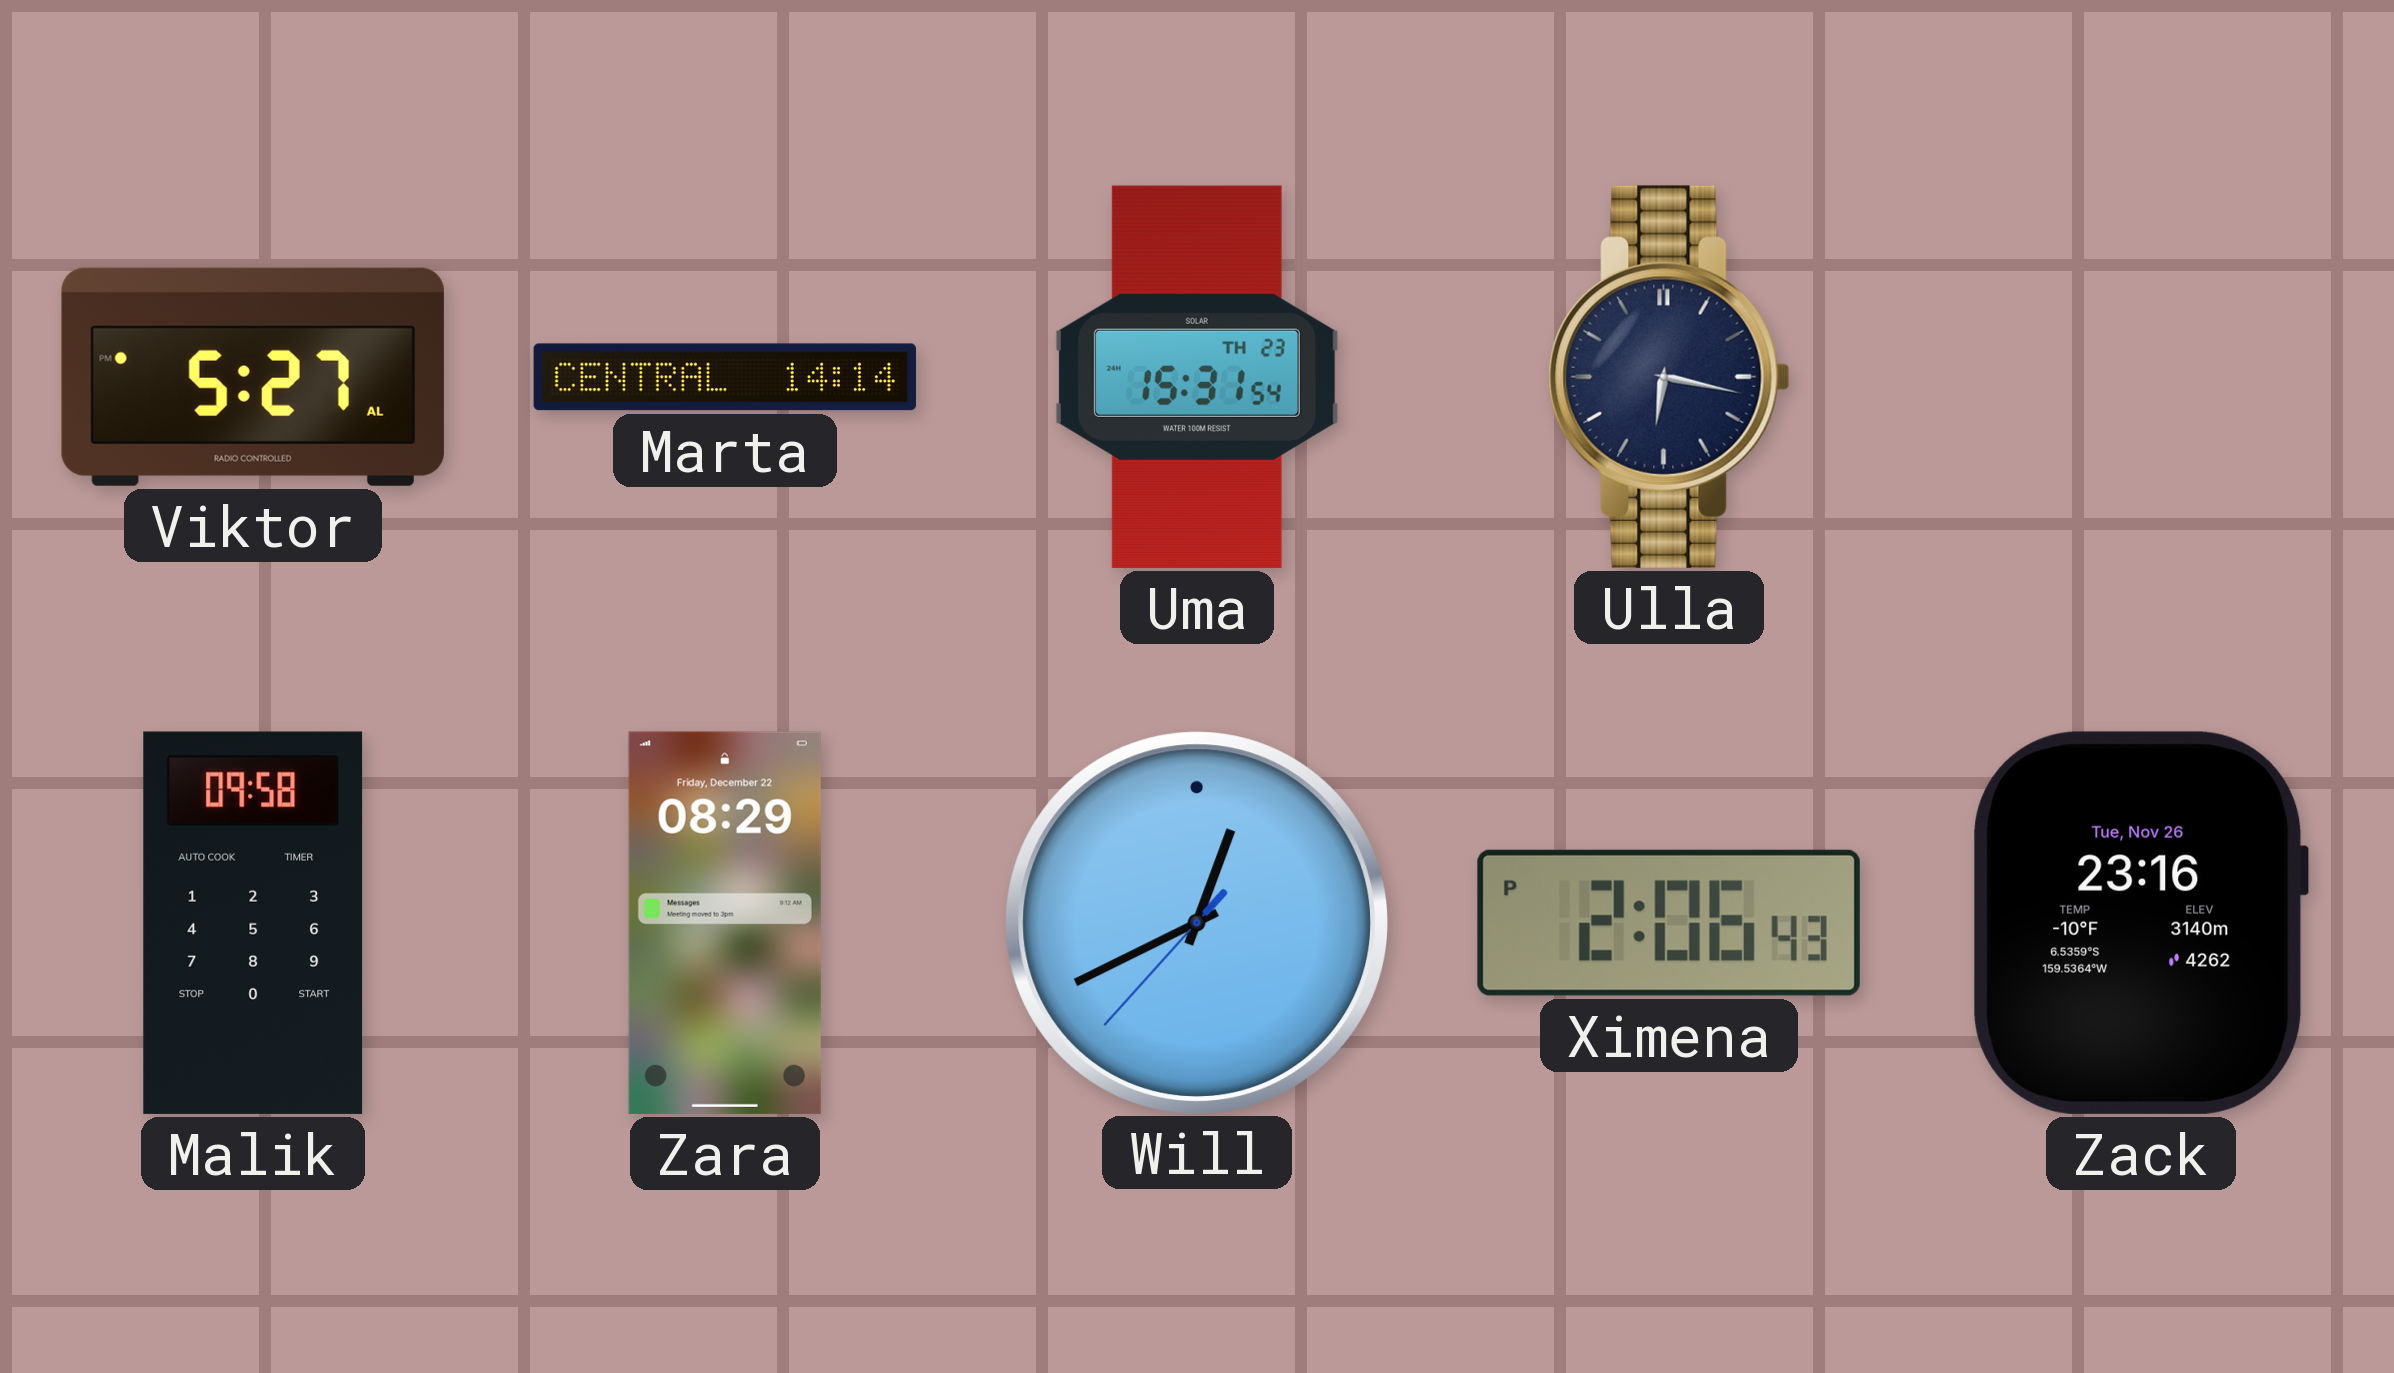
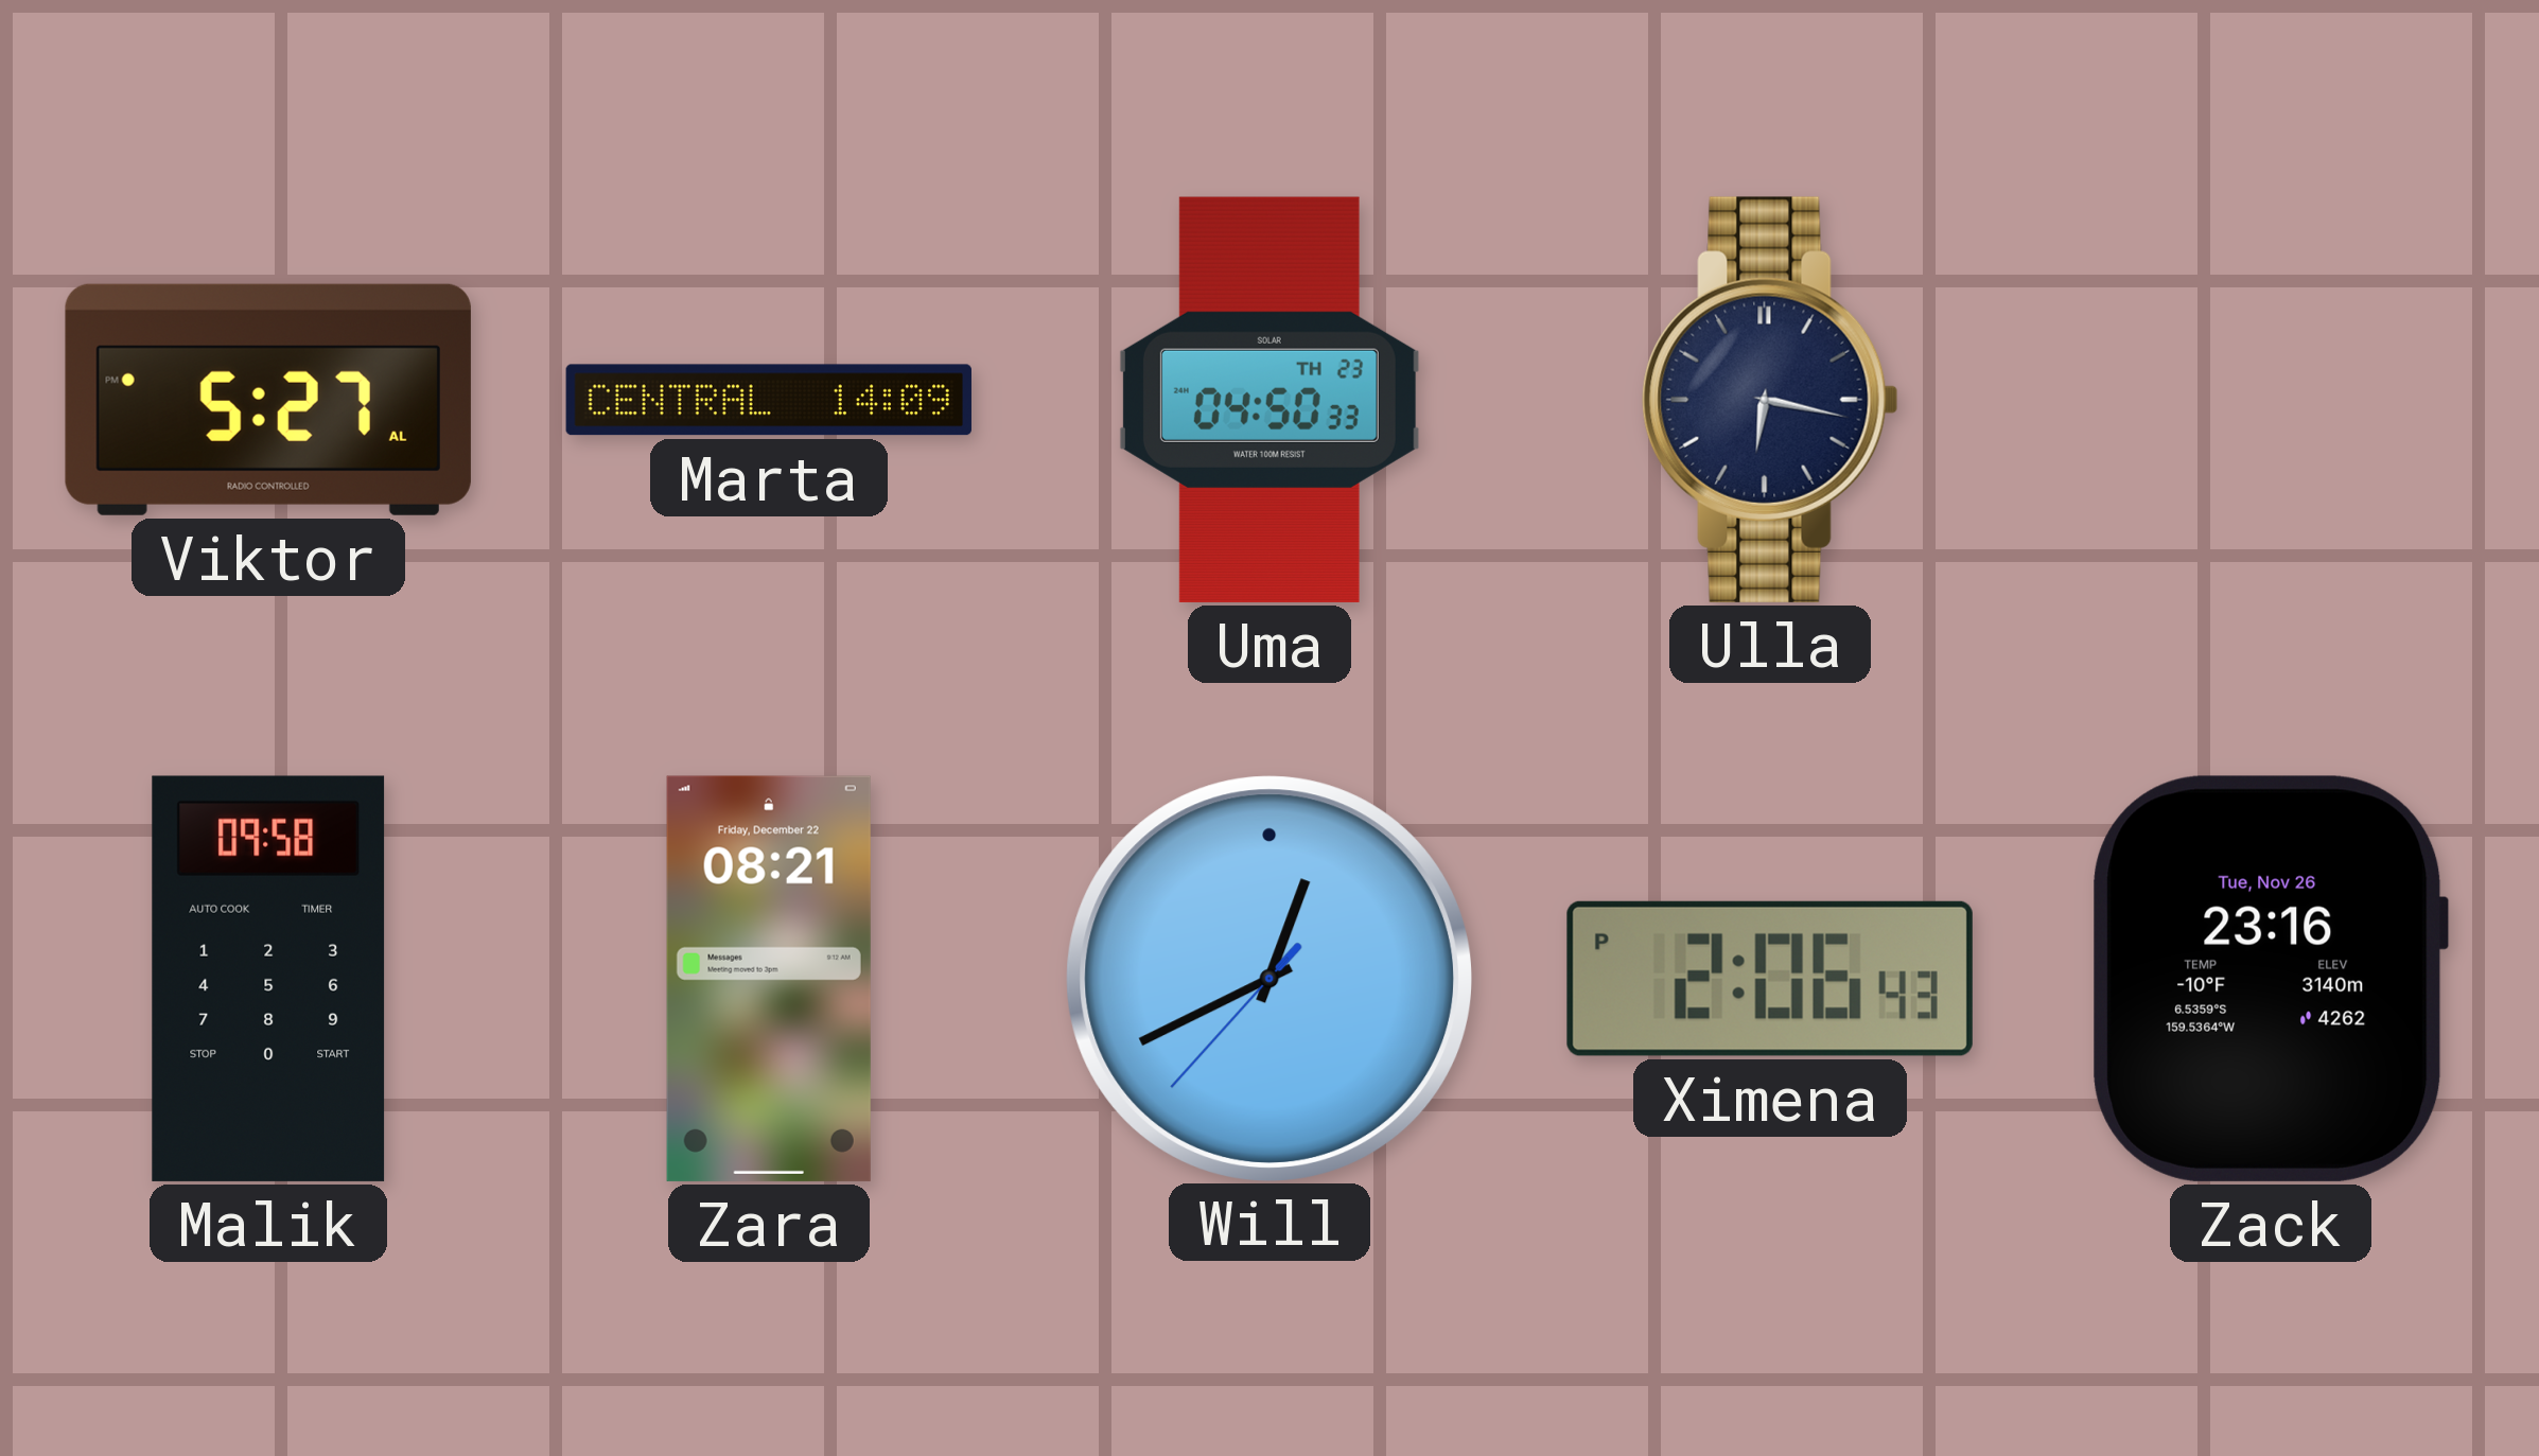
Marta: 14:14 -> 14:09 (769, 400)
Uma: 15:31 -> 04:50 (1269, 400)
Zara: 08:29 -> 08:21 (769, 979)
